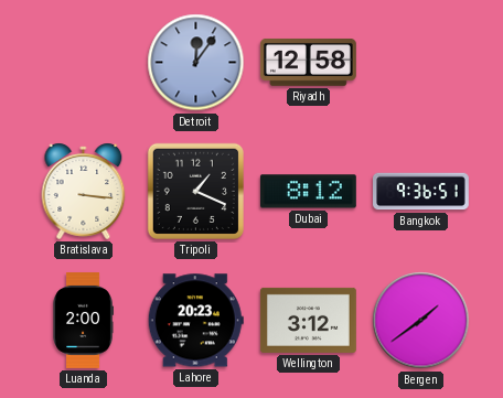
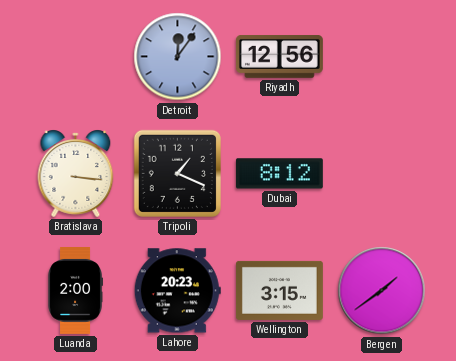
Riyadh: 12:58 -> 12:56 (279, 57)
Bangkok: 9:36 -> none (421, 192)
Wellington: 3:12 -> 3:15 (279, 290)
